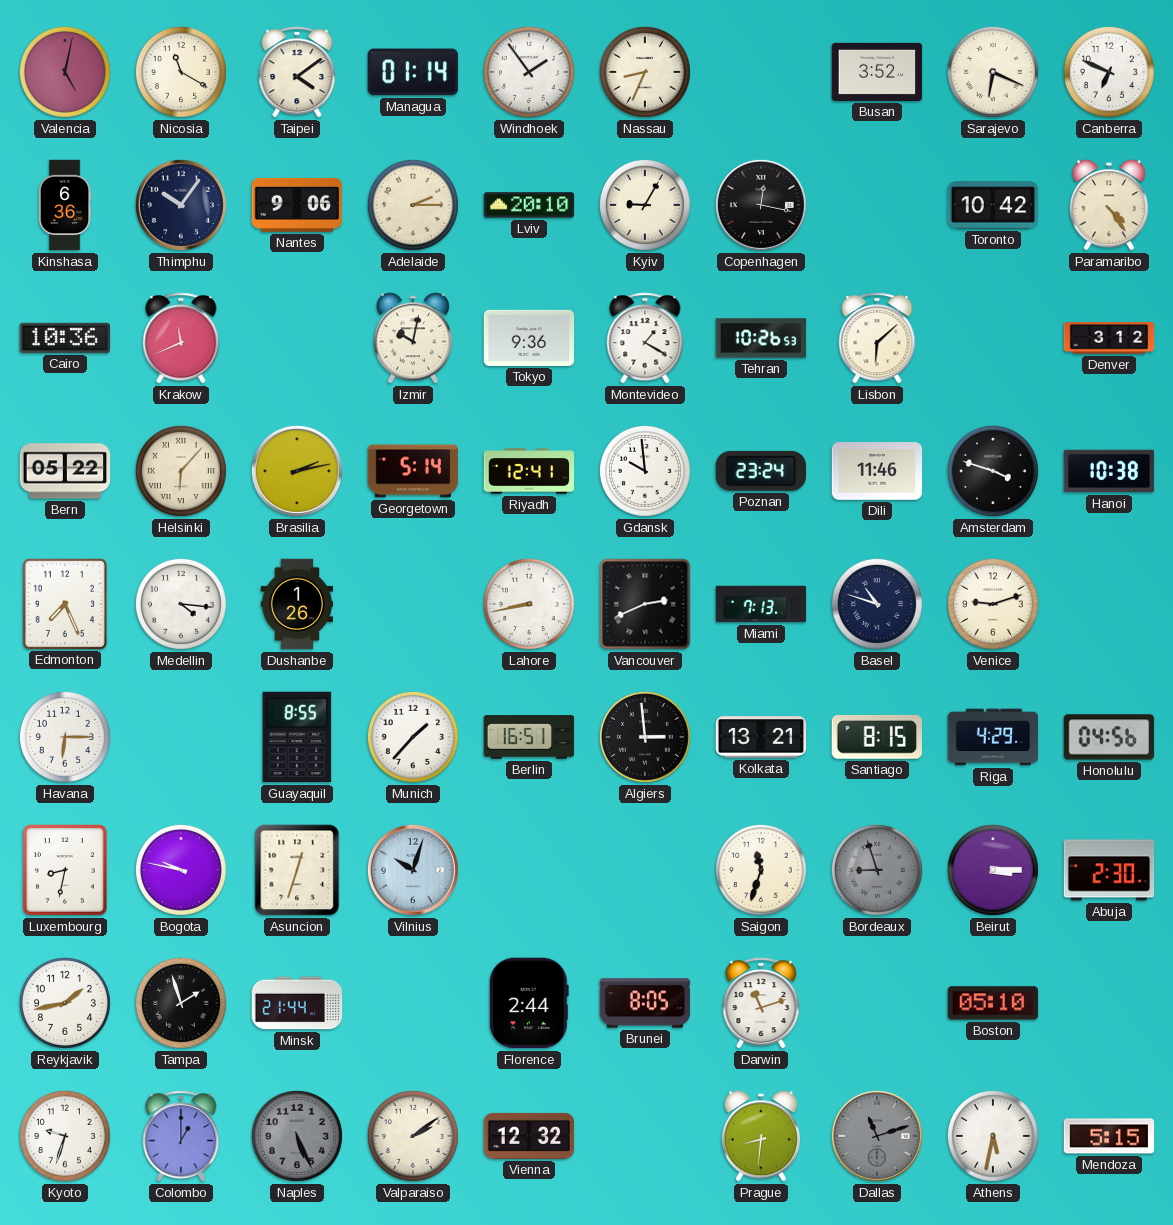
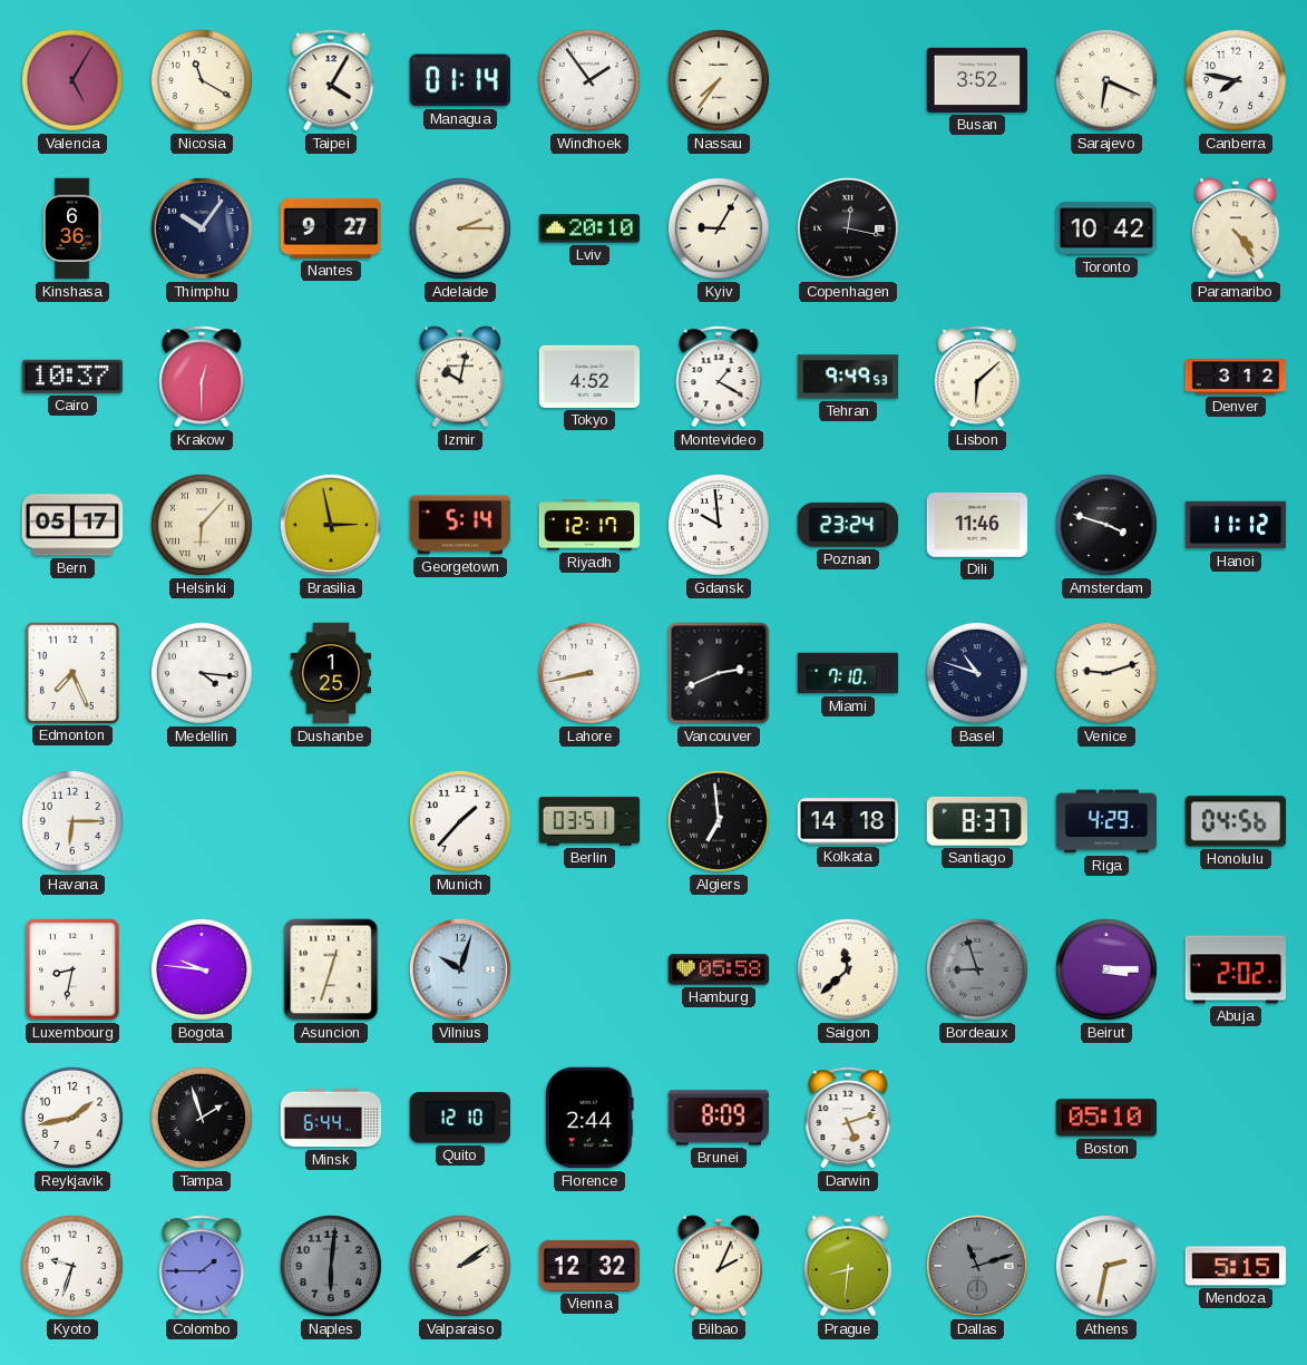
Valencia: 5:02 -> 5:05 (72, 80)
Taipei: 4:09 -> 4:05 (331, 80)
Nassau: 8:34 -> 7:36 (719, 80)
Canberra: 6:49 -> 7:47 (1236, 80)
Nantes: 9:06 -> 9:27 (331, 228)
Cairo: 10:36 -> 10:37 (72, 377)
Krakow: 11:41 -> 12:30 (202, 377)
Tokyo: 9:36 -> 4:52 (589, 377)
Tehran: 10:26 -> 9:49 (848, 377)
Bern: 05:22 -> 05:17 (72, 525)
Brasilia: 2:13 -> 2:58 (331, 525)
Riyadh: 12:41 -> 12:17 (589, 525)
Hanoi: 10:38 -> 11:12 (1236, 525)
Dushanbe: 1:26 -> 1:25 (331, 673)
Miami: 7:13 -> 7:10 (848, 673)
Guayaquil: 8:55 -> none (297, 737)
Berlin: 16:51 -> 03:51 (589, 821)
Algiers: 2:59 -> 6:59 (719, 821)
Kolkata: 13:21 -> 14:18 (848, 821)
Santiago: 8:15 -> 8:37 (976, 821)
Bogota: 9:47 -> 9:46 (202, 969)
Hamburg: none -> 05:58 (719, 969)
Saigon: 11:33 -> 11:38 (848, 969)
Abuja: 2:30 -> 2:02 (1236, 969)
Minsk: 21:44 -> 6:44 (331, 1118)
Quito: none -> 12:10 (459, 1118)
Brunei: 8:05 -> 8:09 (719, 1118)
Darwin: 11:12 -> 5:12 (848, 1118)
Colombo: 1:00 -> 1:45 (202, 1266)
Naples: 5:26 -> 6:01 (331, 1266)
Bilbao: none -> 2:04 (719, 1266)
Athens: 5:32 -> 2:32 (1106, 1266)
